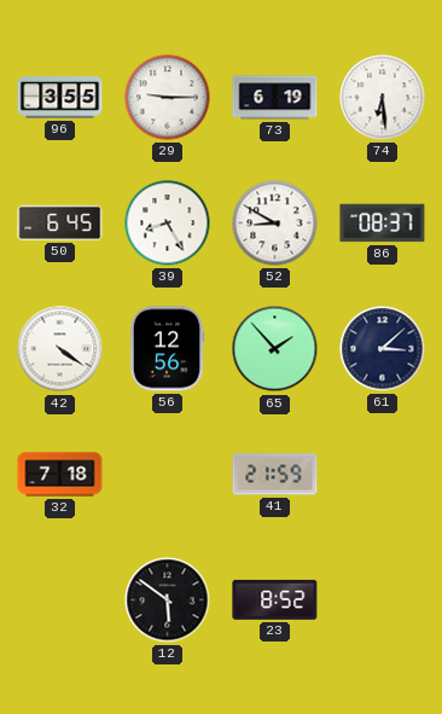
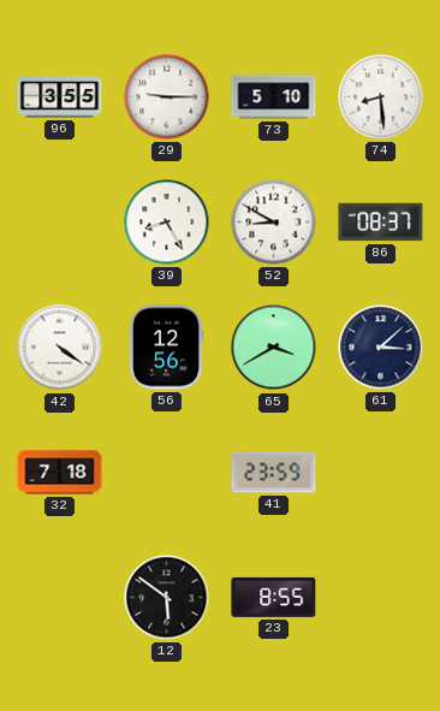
73: 6:19 -> 5:10 (274, 97)
74: 6:29 -> 8:29 (381, 97)
50: 6:45 -> none (60, 222)
65: 1:53 -> 3:40 (274, 348)
41: 21:59 -> 23:59 (274, 473)
23: 8:52 -> 8:55 (274, 597)
